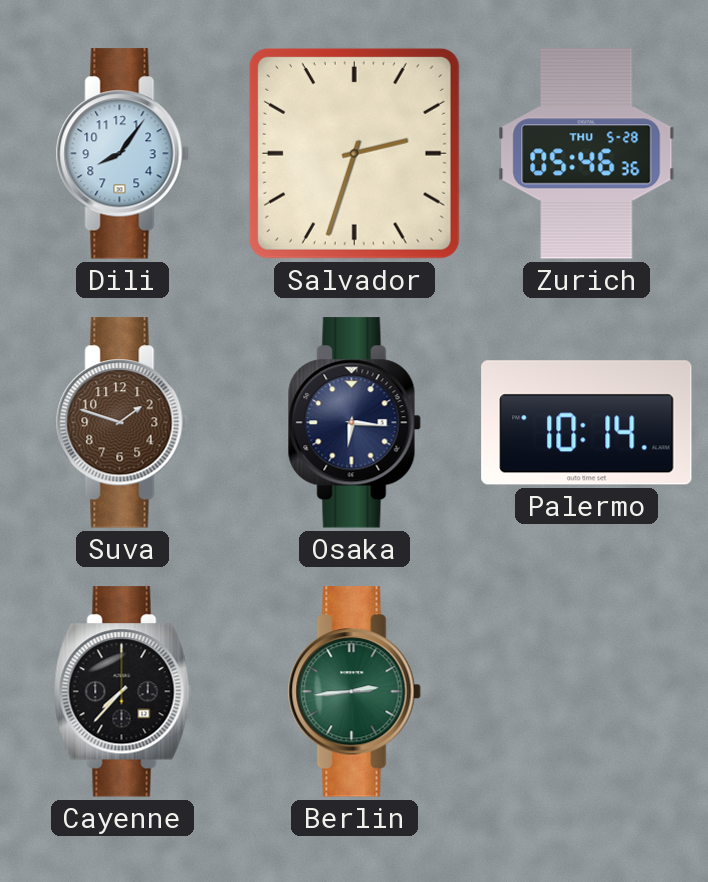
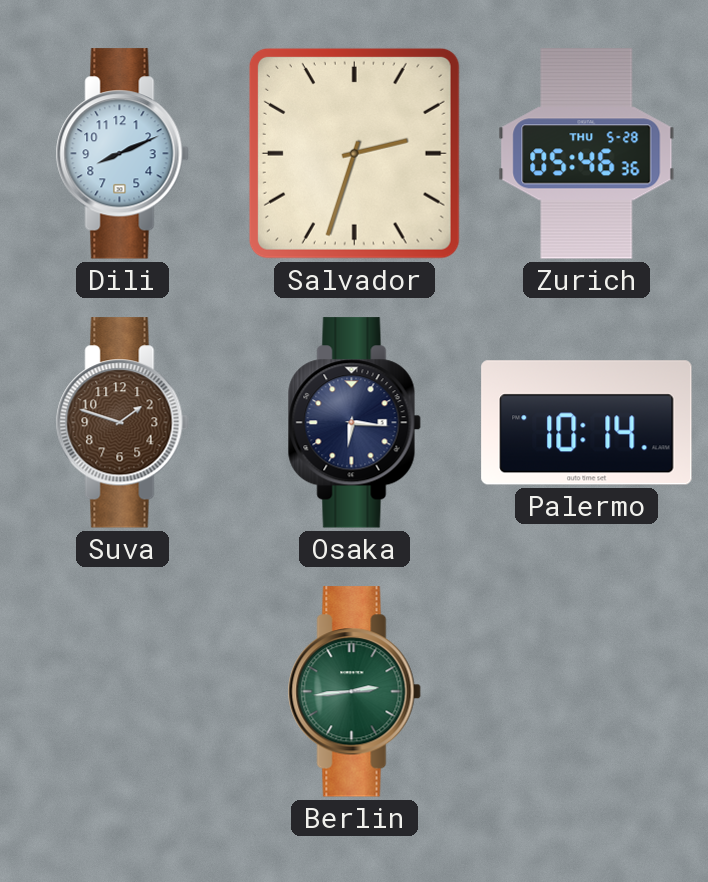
Dili: 8:06 -> 8:11 (122, 154)
Cayenne: 7:37 -> none (122, 692)
